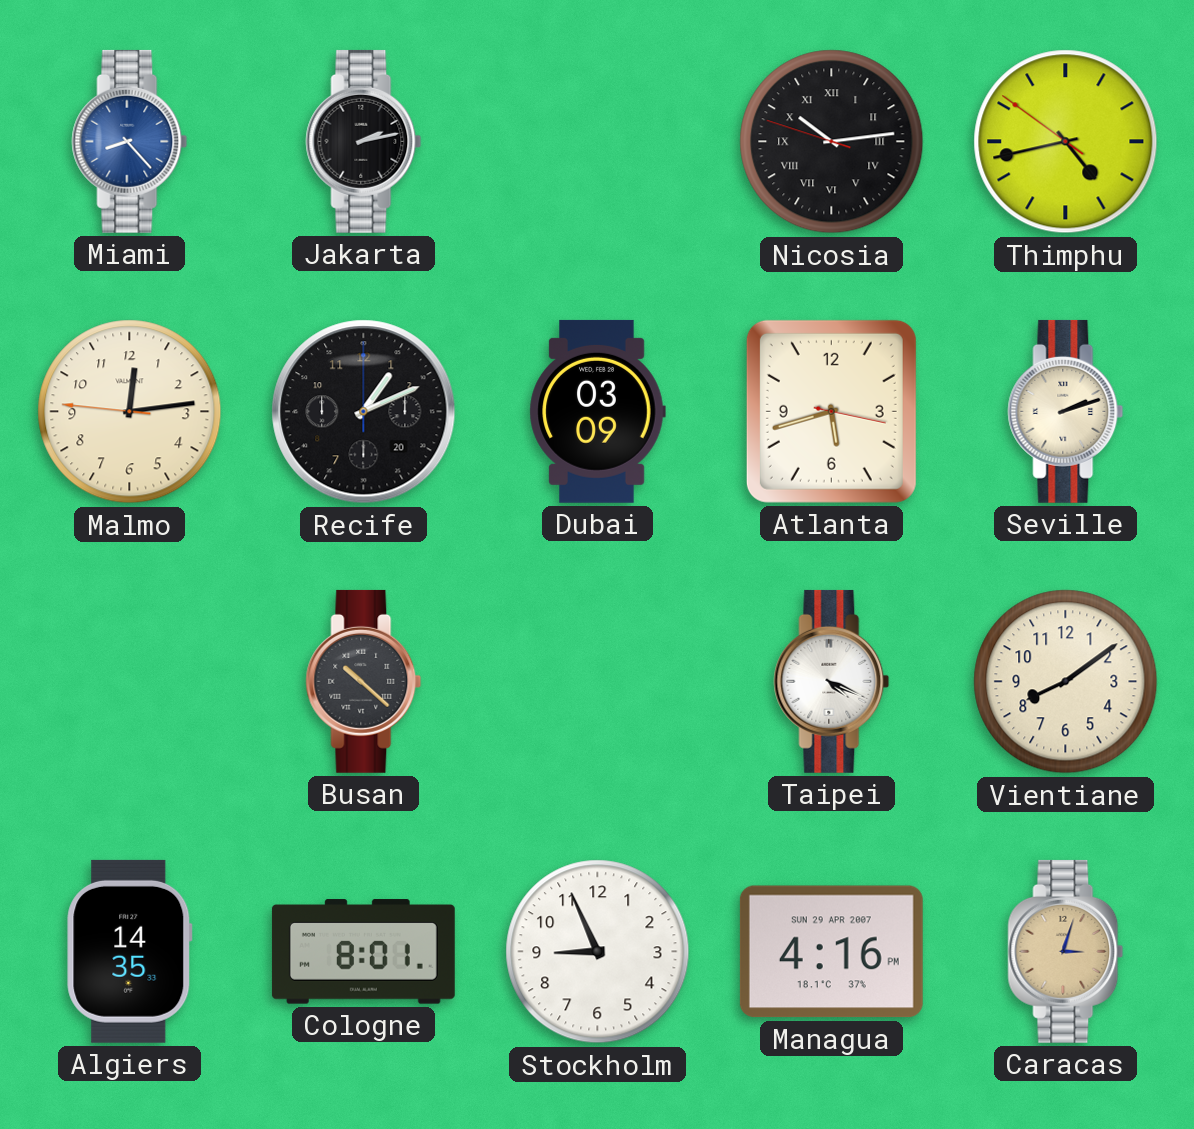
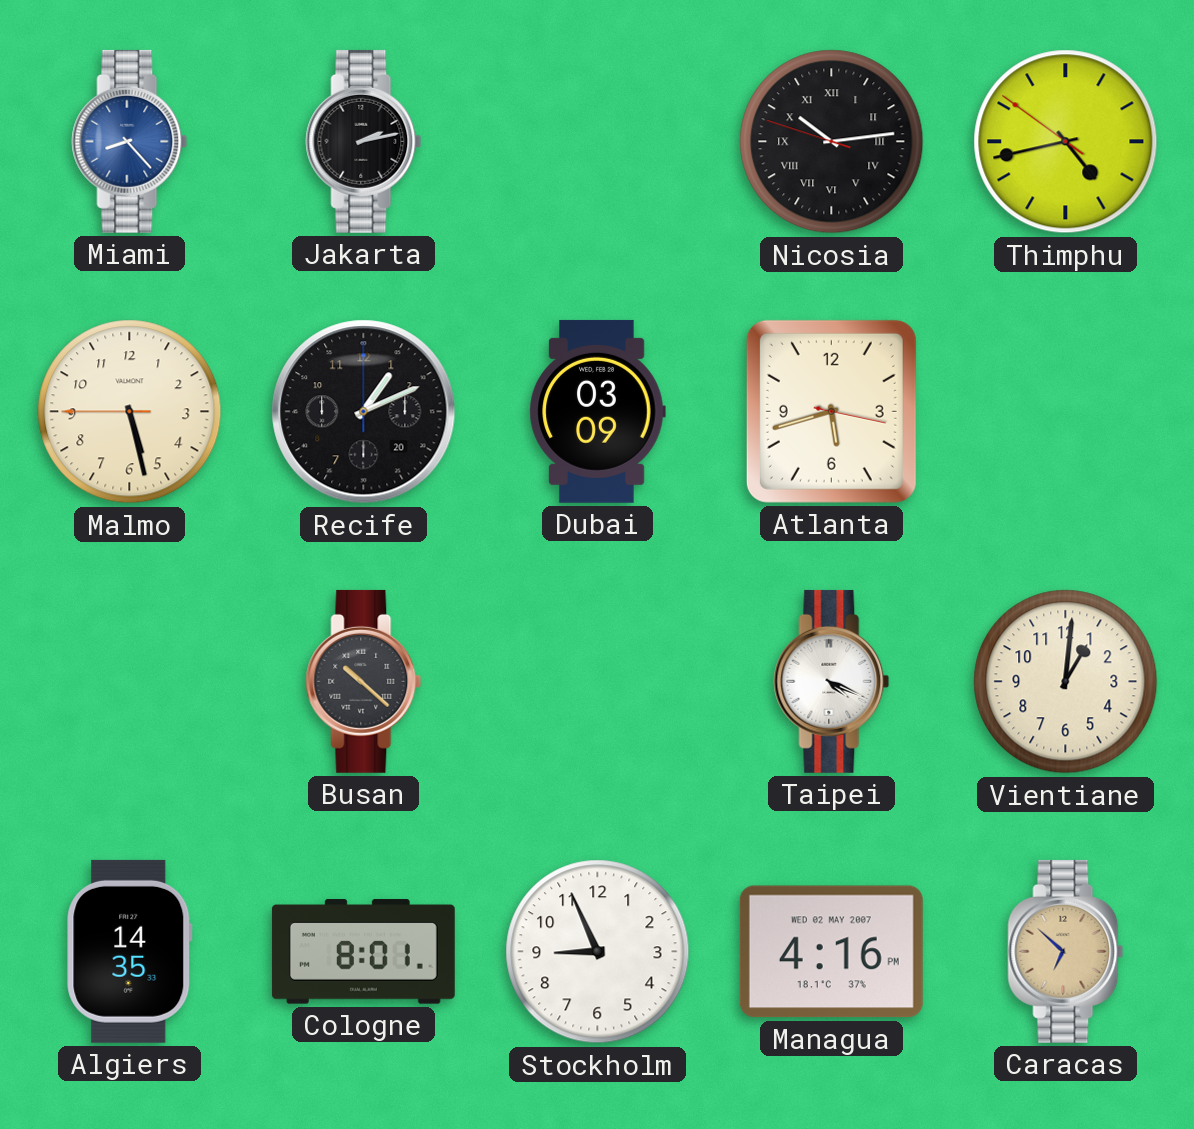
Malmo: 12:13 -> 5:27 (130, 412)
Seville: 2:12 -> none (1066, 411)
Vientiane: 8:09 -> 1:01 (1066, 682)
Managua date: SUN 29 APR 2007 -> WED 02 MAY 2007 (831, 952)
Caracas: 3:03 -> 6:52 (1066, 951)
